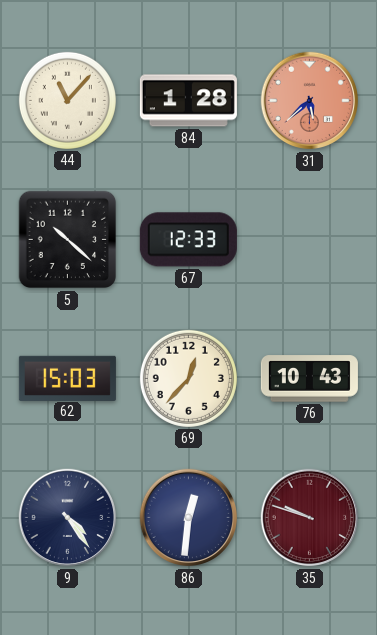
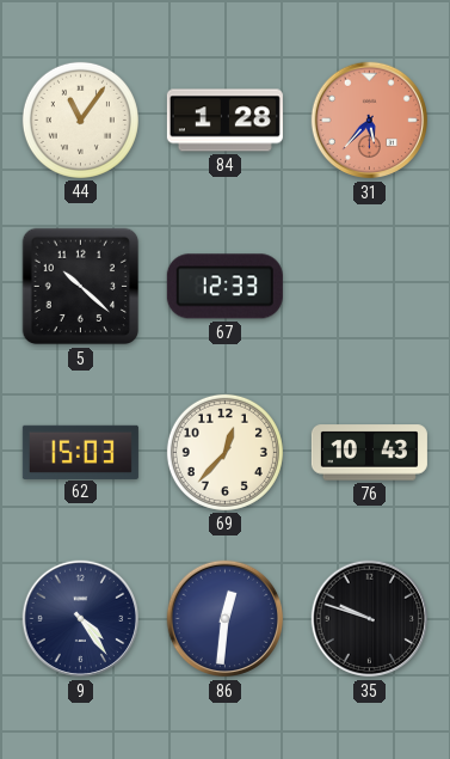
44: 11:07 -> 11:06 (80, 120)
31: 5:38 -> 5:37 (370, 121)
35 dial: burgundy -> black (370, 619)
